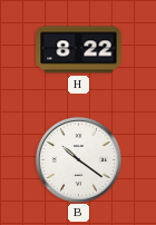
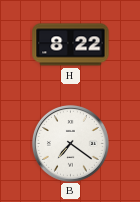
B: 10:21 -> 7:21 (70, 143)
